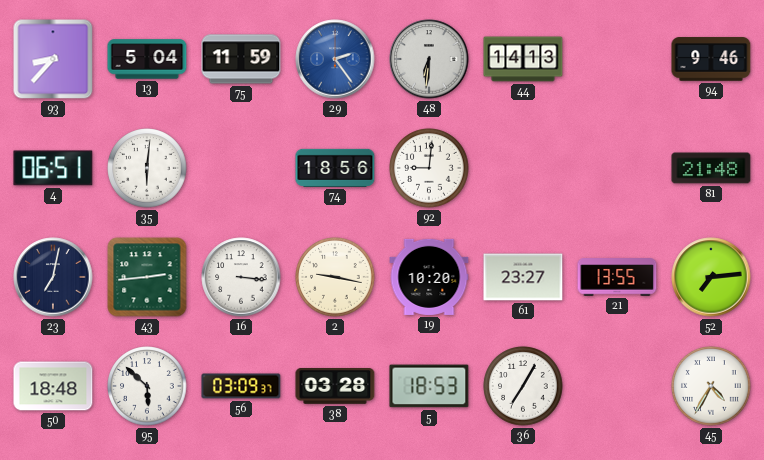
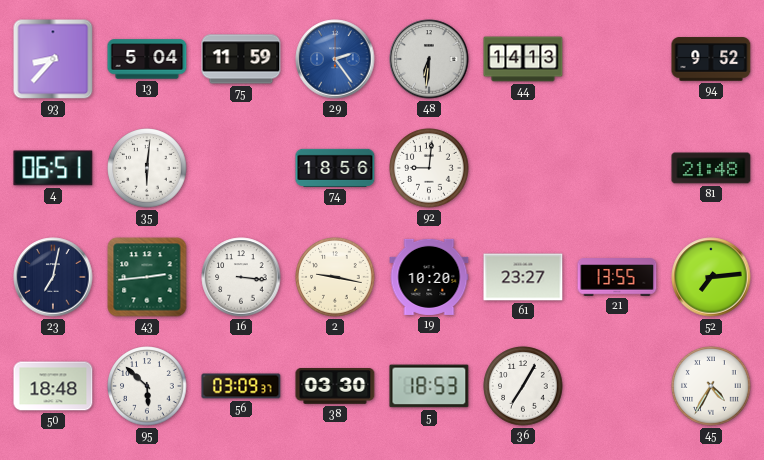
94: 9:46 -> 9:52 (711, 59)
38: 03:28 -> 03:30 (335, 387)
